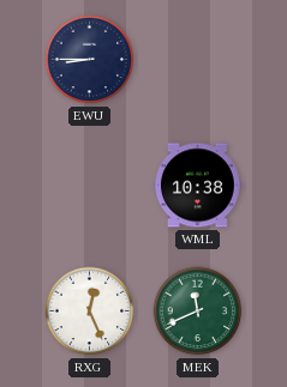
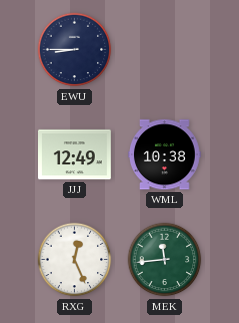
JJJ: none -> 12:49 (75, 155)
MEK: 11:41 -> 11:44 (165, 260)
